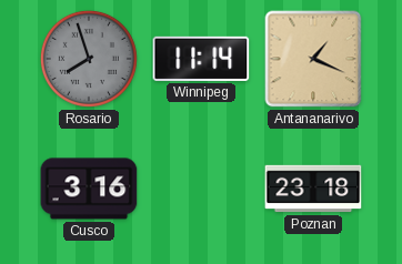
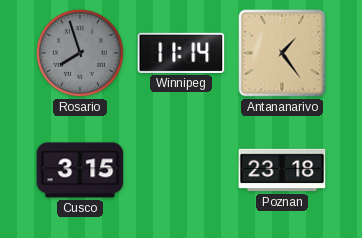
Antananarivo: 1:19 -> 1:24 (282, 53)
Cusco: 3:16 -> 3:15 (80, 170)
